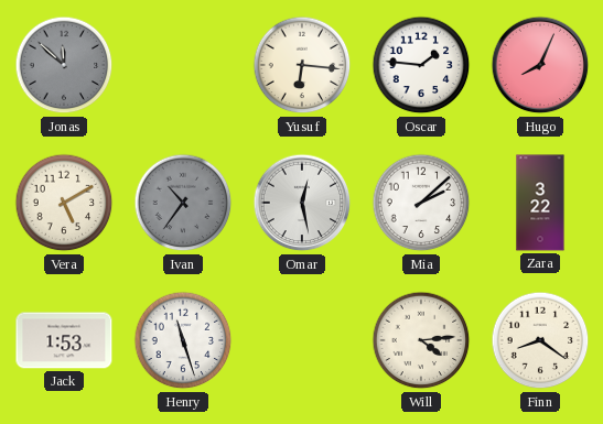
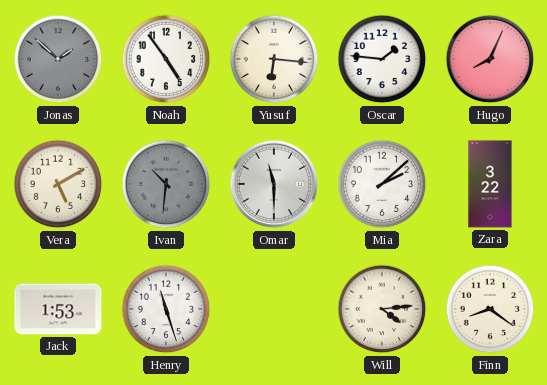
Jonas: 11:52 -> 1:52 (58, 59)
Noah: none -> 4:54 (166, 59)
Ivan: 10:36 -> 10:31 (166, 184)
Omar: 12:28 -> 11:30 (274, 184)
